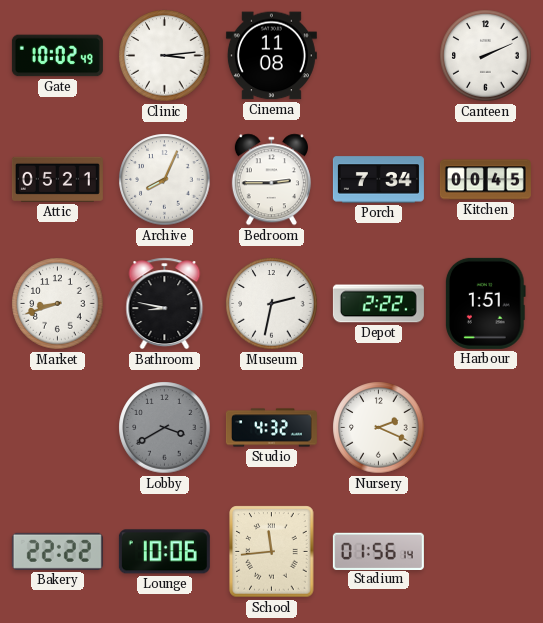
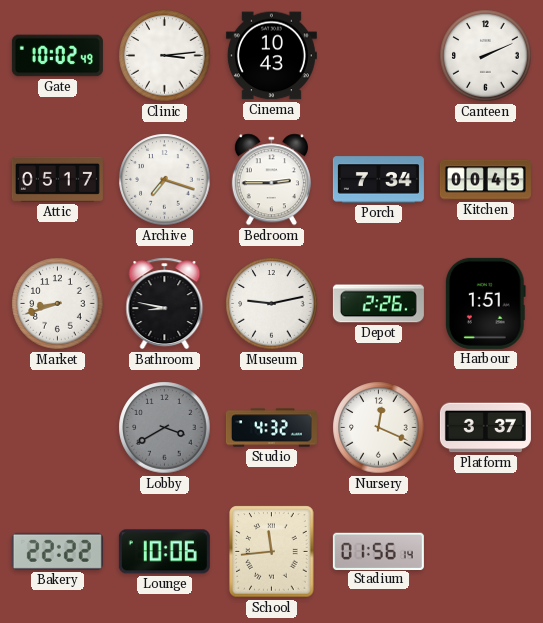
Cinema: 11:08 -> 10:43 (271, 56)
Attic: 05:21 -> 05:17 (57, 179)
Archive: 8:04 -> 7:18 (165, 180)
Museum: 2:32 -> 9:13 (272, 304)
Depot: 2:22 -> 2:26 (378, 304)
Nursery: 2:19 -> 12:19 (379, 428)
Platform: none -> 3:37 (485, 428)
